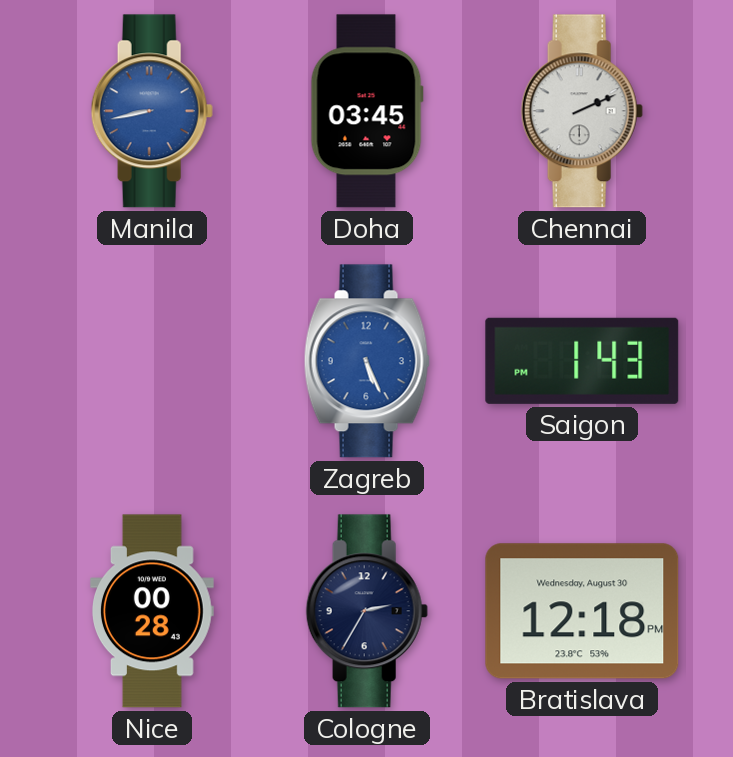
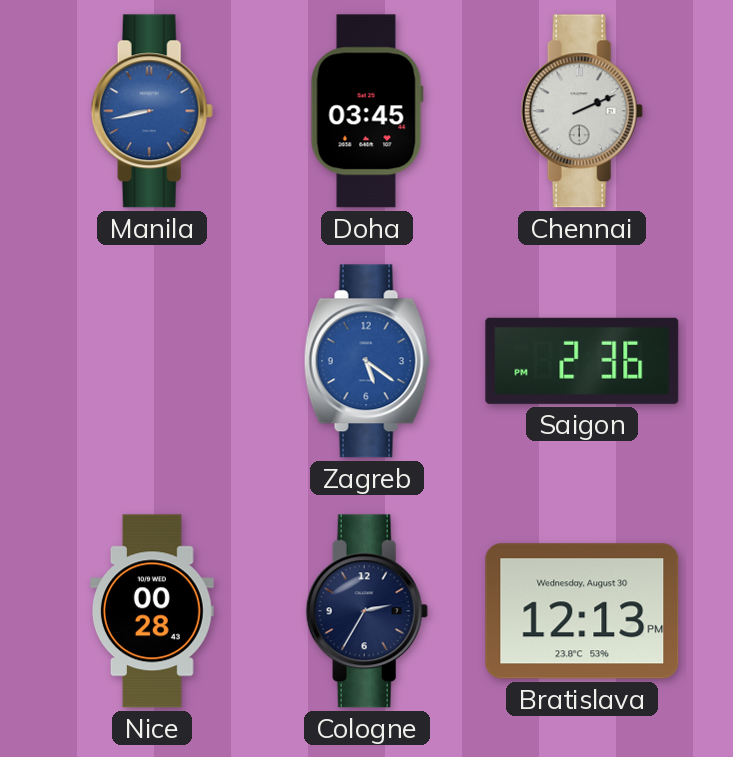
Zagreb: 5:26 -> 5:21 (367, 361)
Saigon: 1:43 -> 2:36 (582, 361)
Bratislava: 12:18 -> 12:13 (582, 611)
